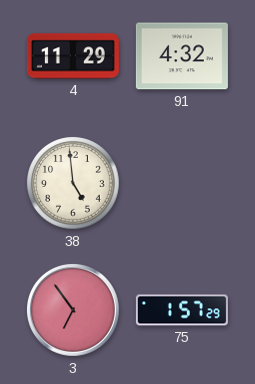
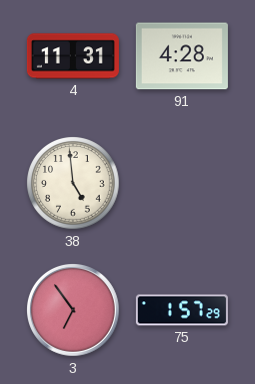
4: 11:29 -> 11:31 (73, 56)
91: 4:32 -> 4:28 (182, 56)
